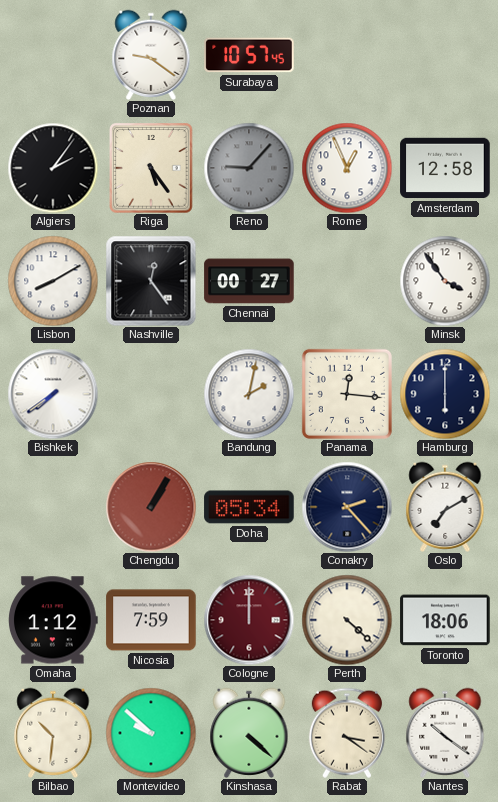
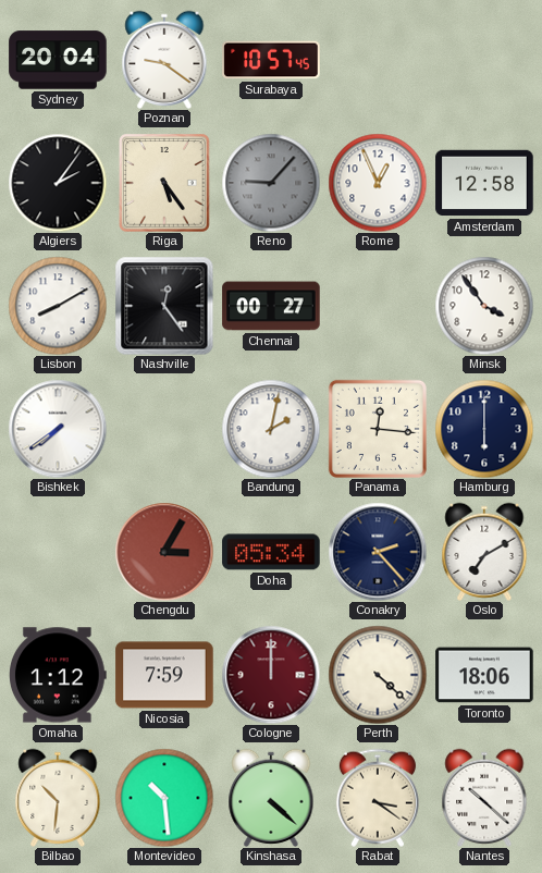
Sydney: none -> 20:04 (58, 60)
Chengdu: 1:05 -> 3:05 (164, 552)
Montevideo: 9:52 -> 10:29 (164, 798)
Nantes: 10:21 -> 10:22 (484, 797)
